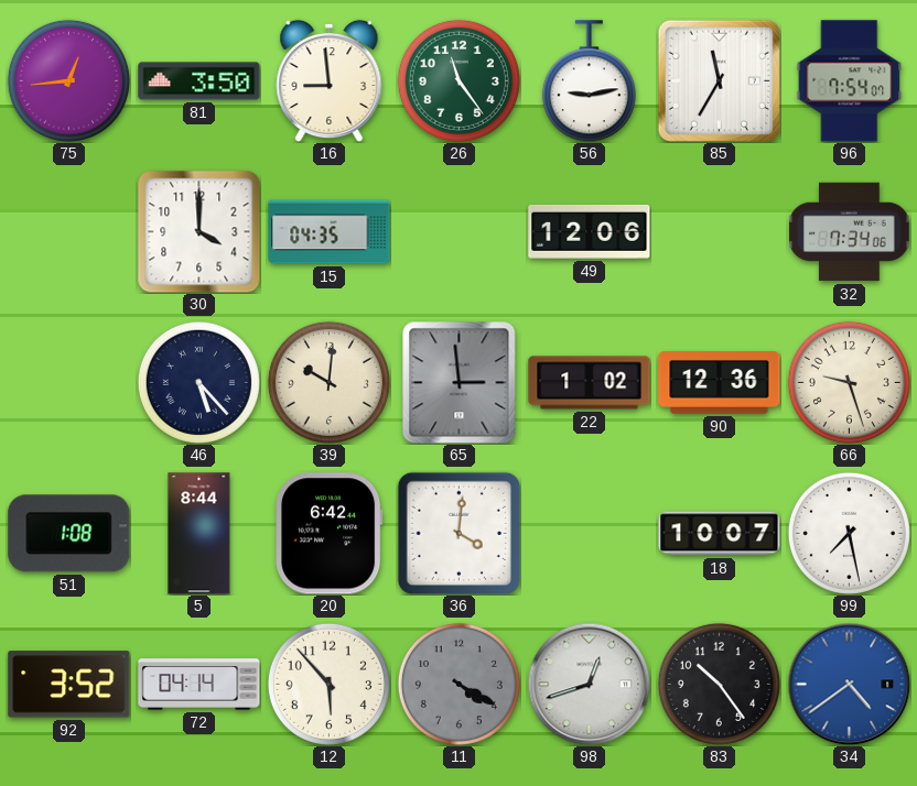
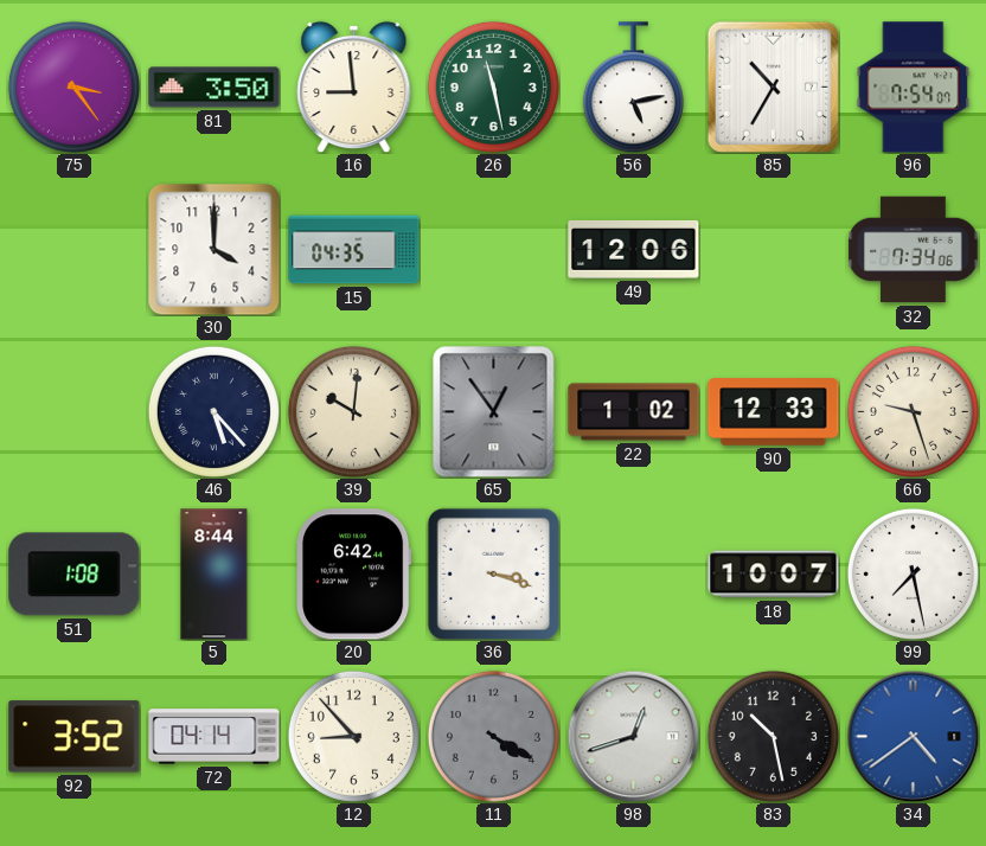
75: 12:44 -> 3:24 (73, 86)
26: 11:24 -> 11:28 (493, 86)
56: 9:13 -> 5:13 (633, 88)
85: 11:35 -> 10:35 (773, 86)
65: 2:59 -> 12:54 (494, 412)
90: 12:36 -> 12:33 (774, 412)
36: 4:01 -> 3:18 (493, 573)
12: 5:53 -> 8:53 (353, 736)
83: 10:24 -> 10:28 (773, 736)
